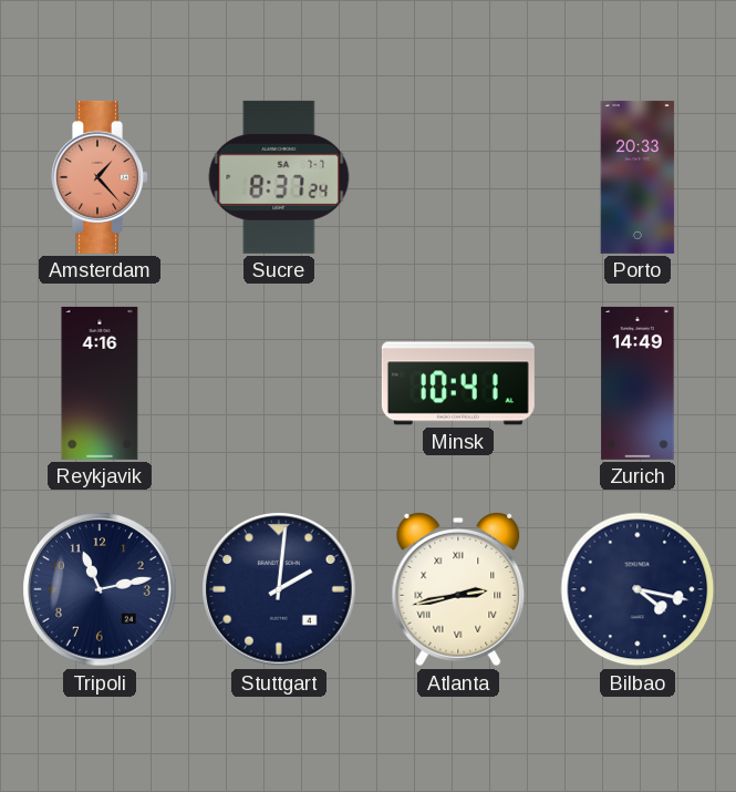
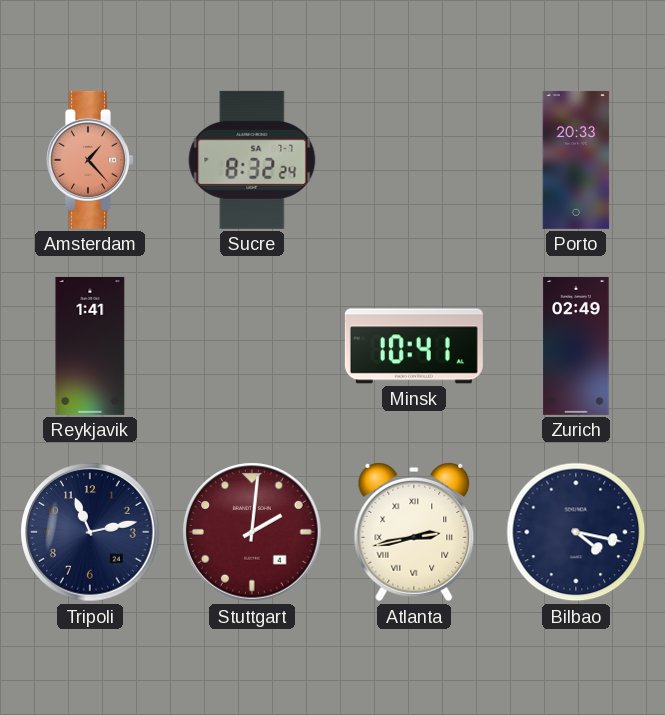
Sucre: 8:37 -> 8:32 (252, 160)
Reykjavik: 4:16 -> 1:41 (90, 346)
Zurich: 14:49 -> 02:49 (576, 346)
Stuttgart dial: navy -> burgundy (252, 532)
